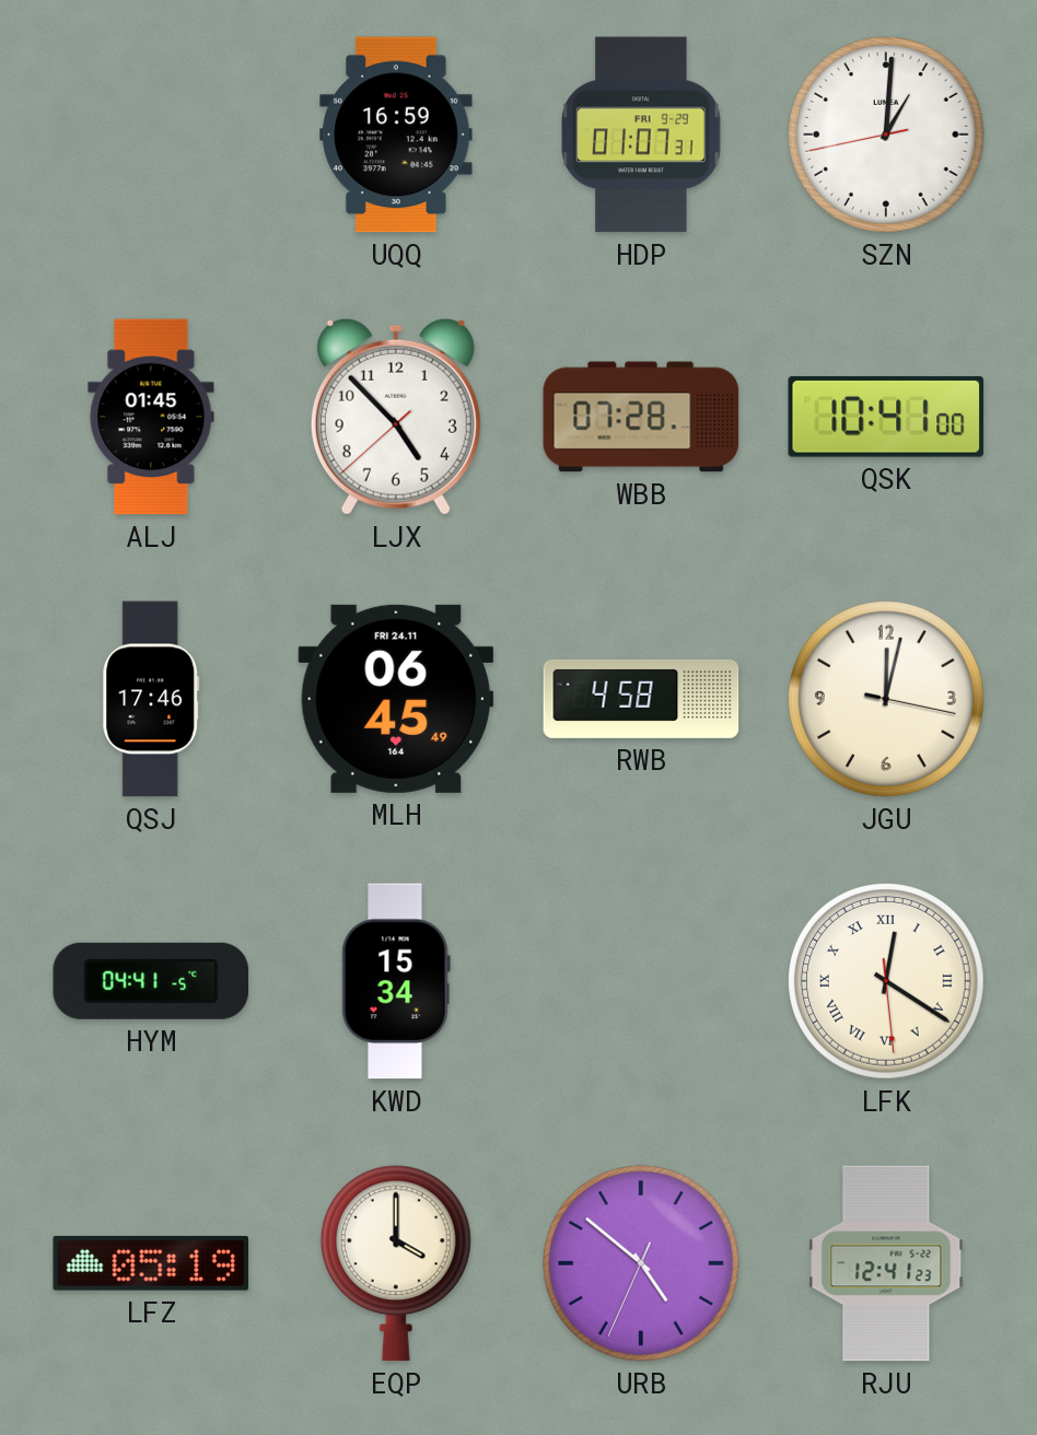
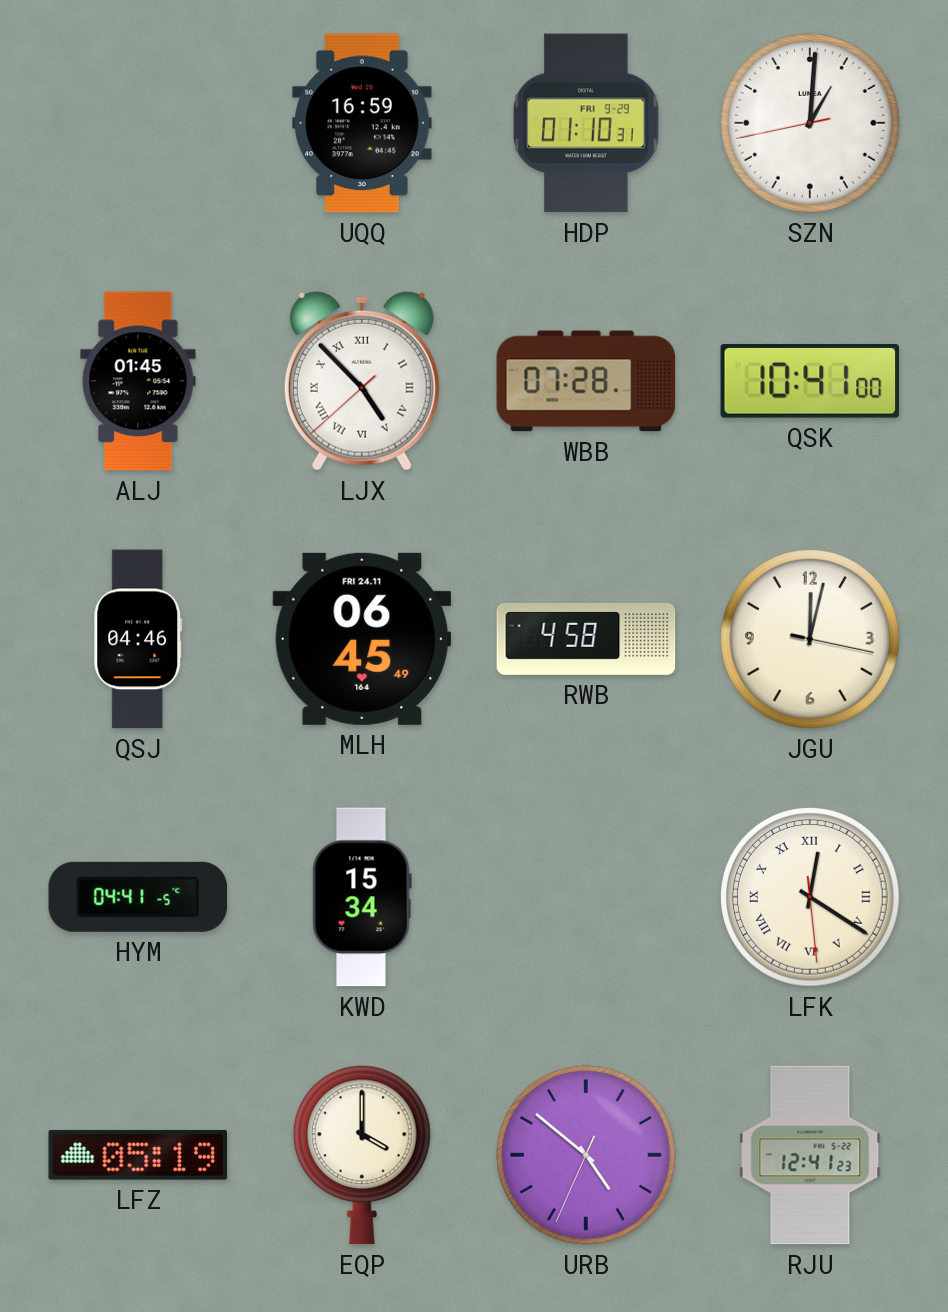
HDP: 01:07 -> 01:10 (586, 123)
LJX numerals: Arabic -> Roman (362, 381)
QSJ: 17:46 -> 04:46 (138, 639)
